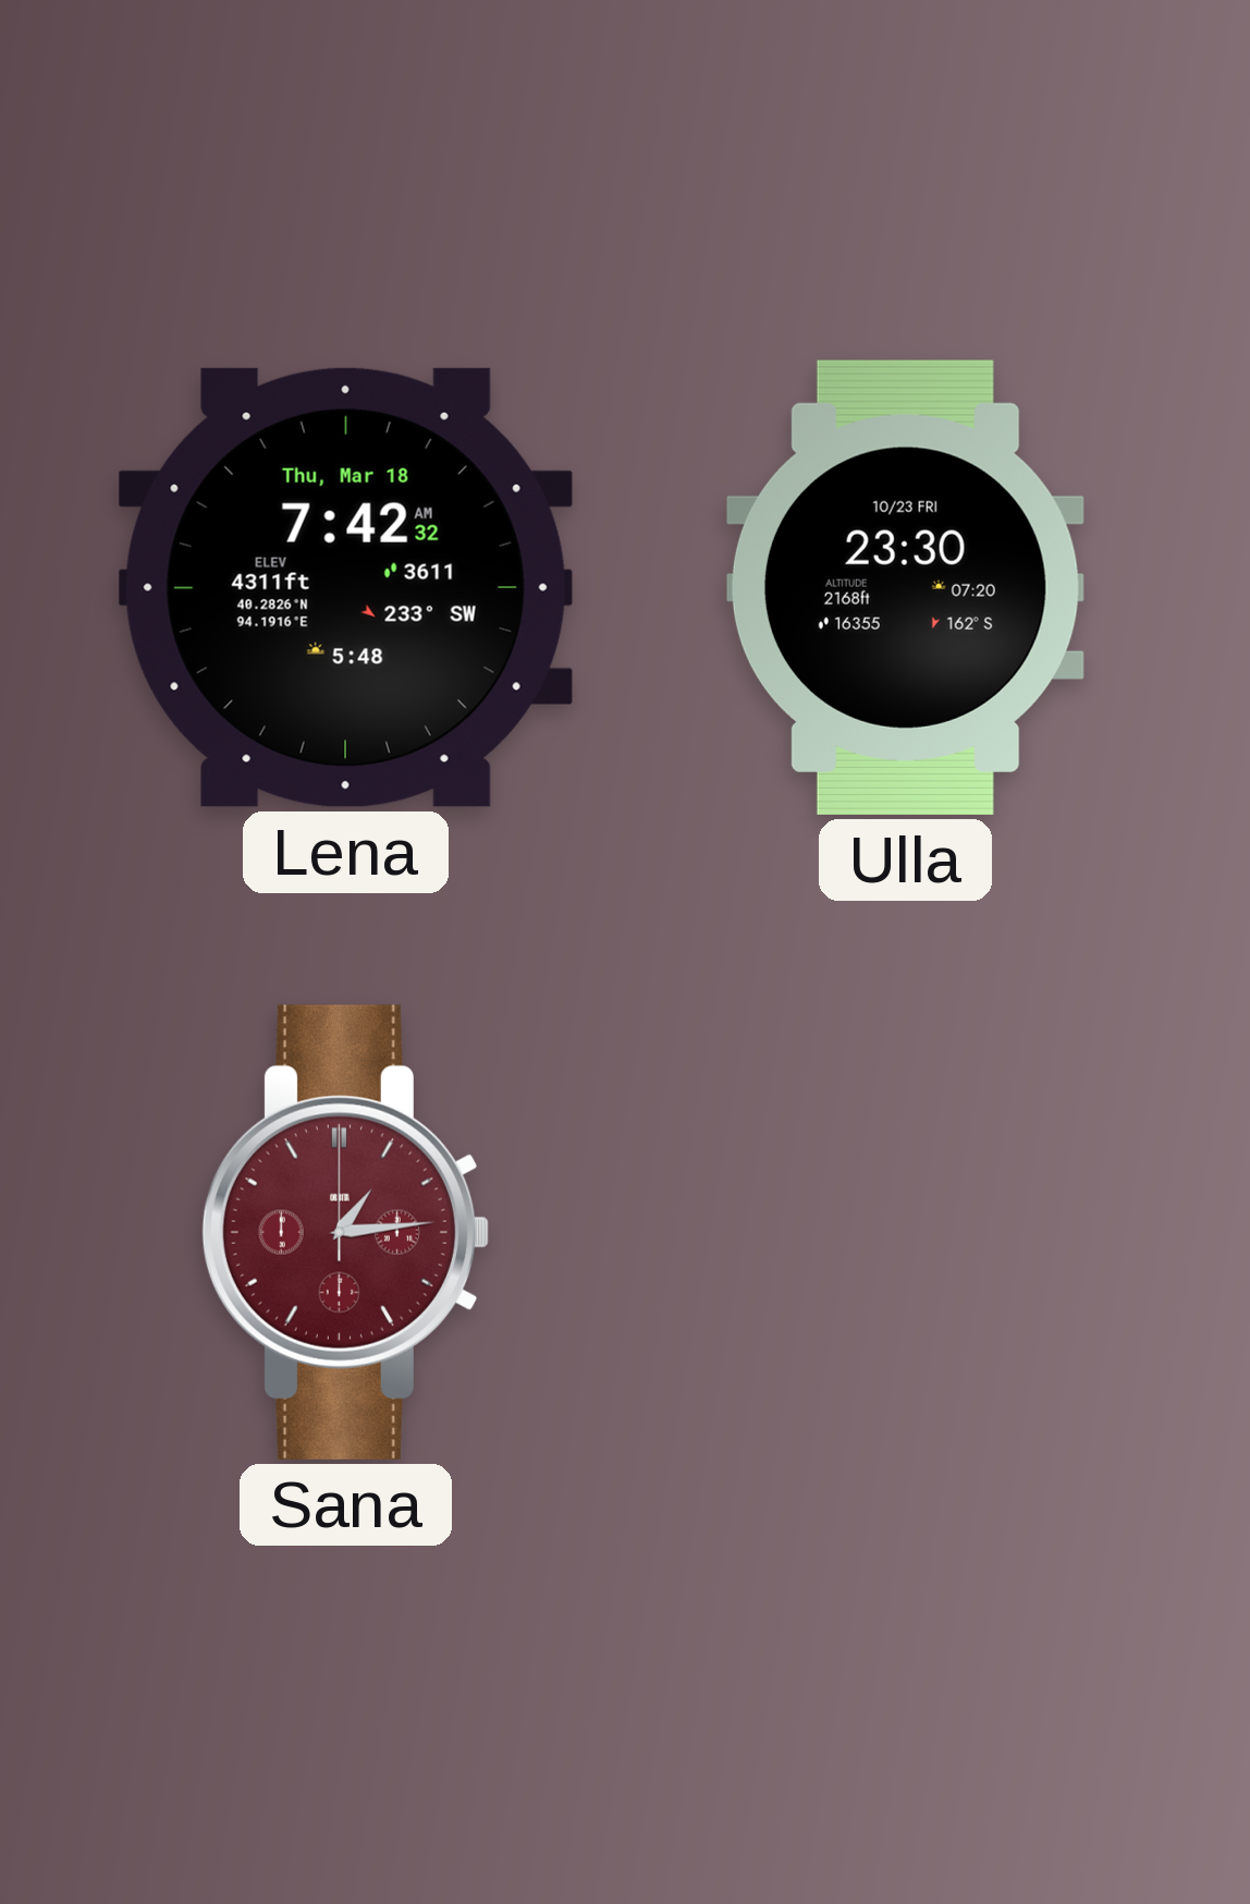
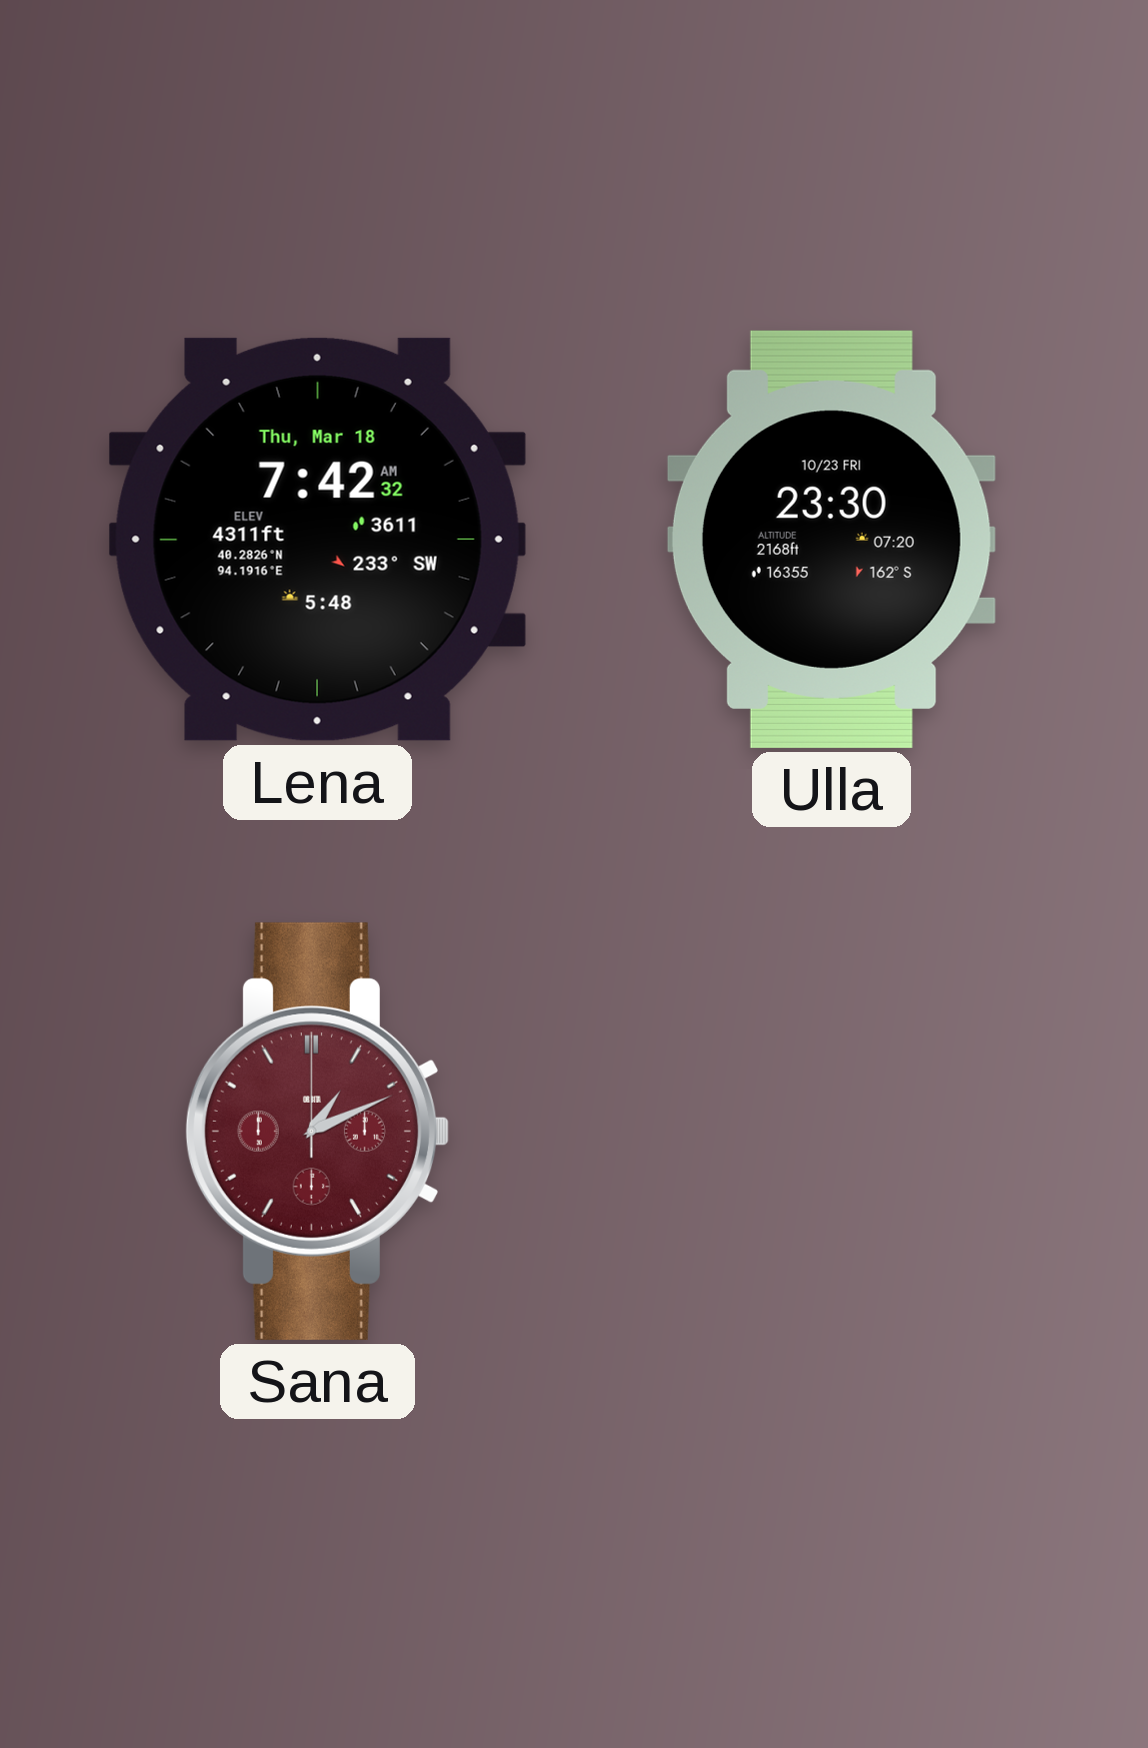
Sana: 1:14 -> 1:11 (318, 1131)
